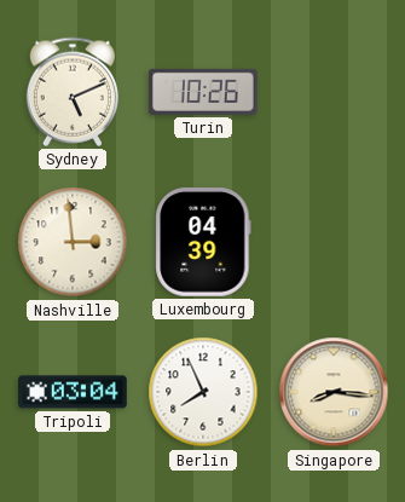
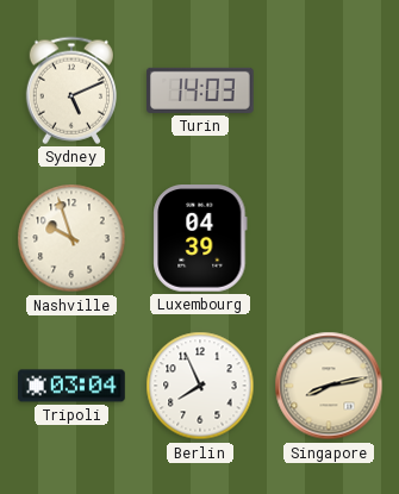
Turin: 10:26 -> 14:03 (201, 90)
Nashville: 2:59 -> 9:57 (71, 238)
Singapore: 8:16 -> 8:13 (329, 386)
